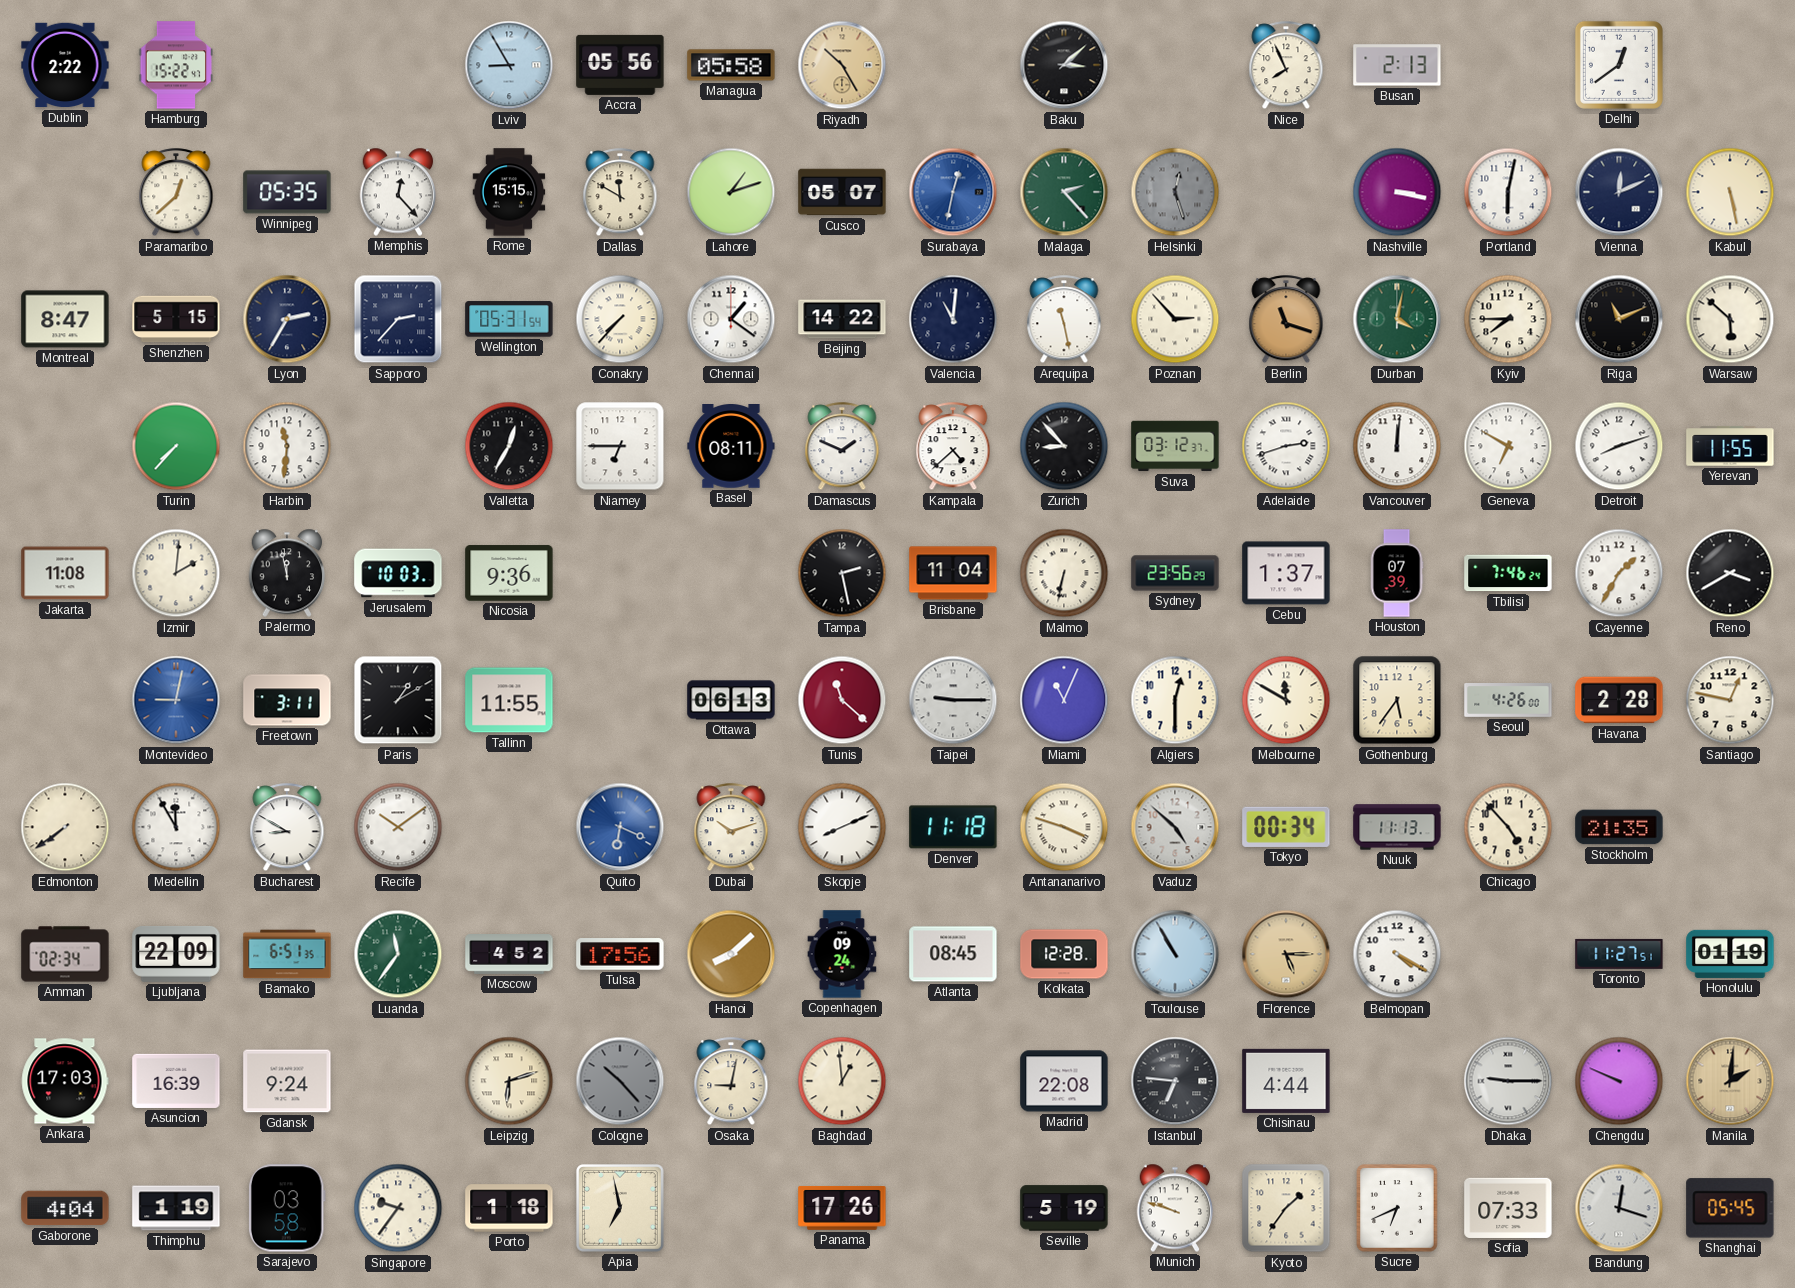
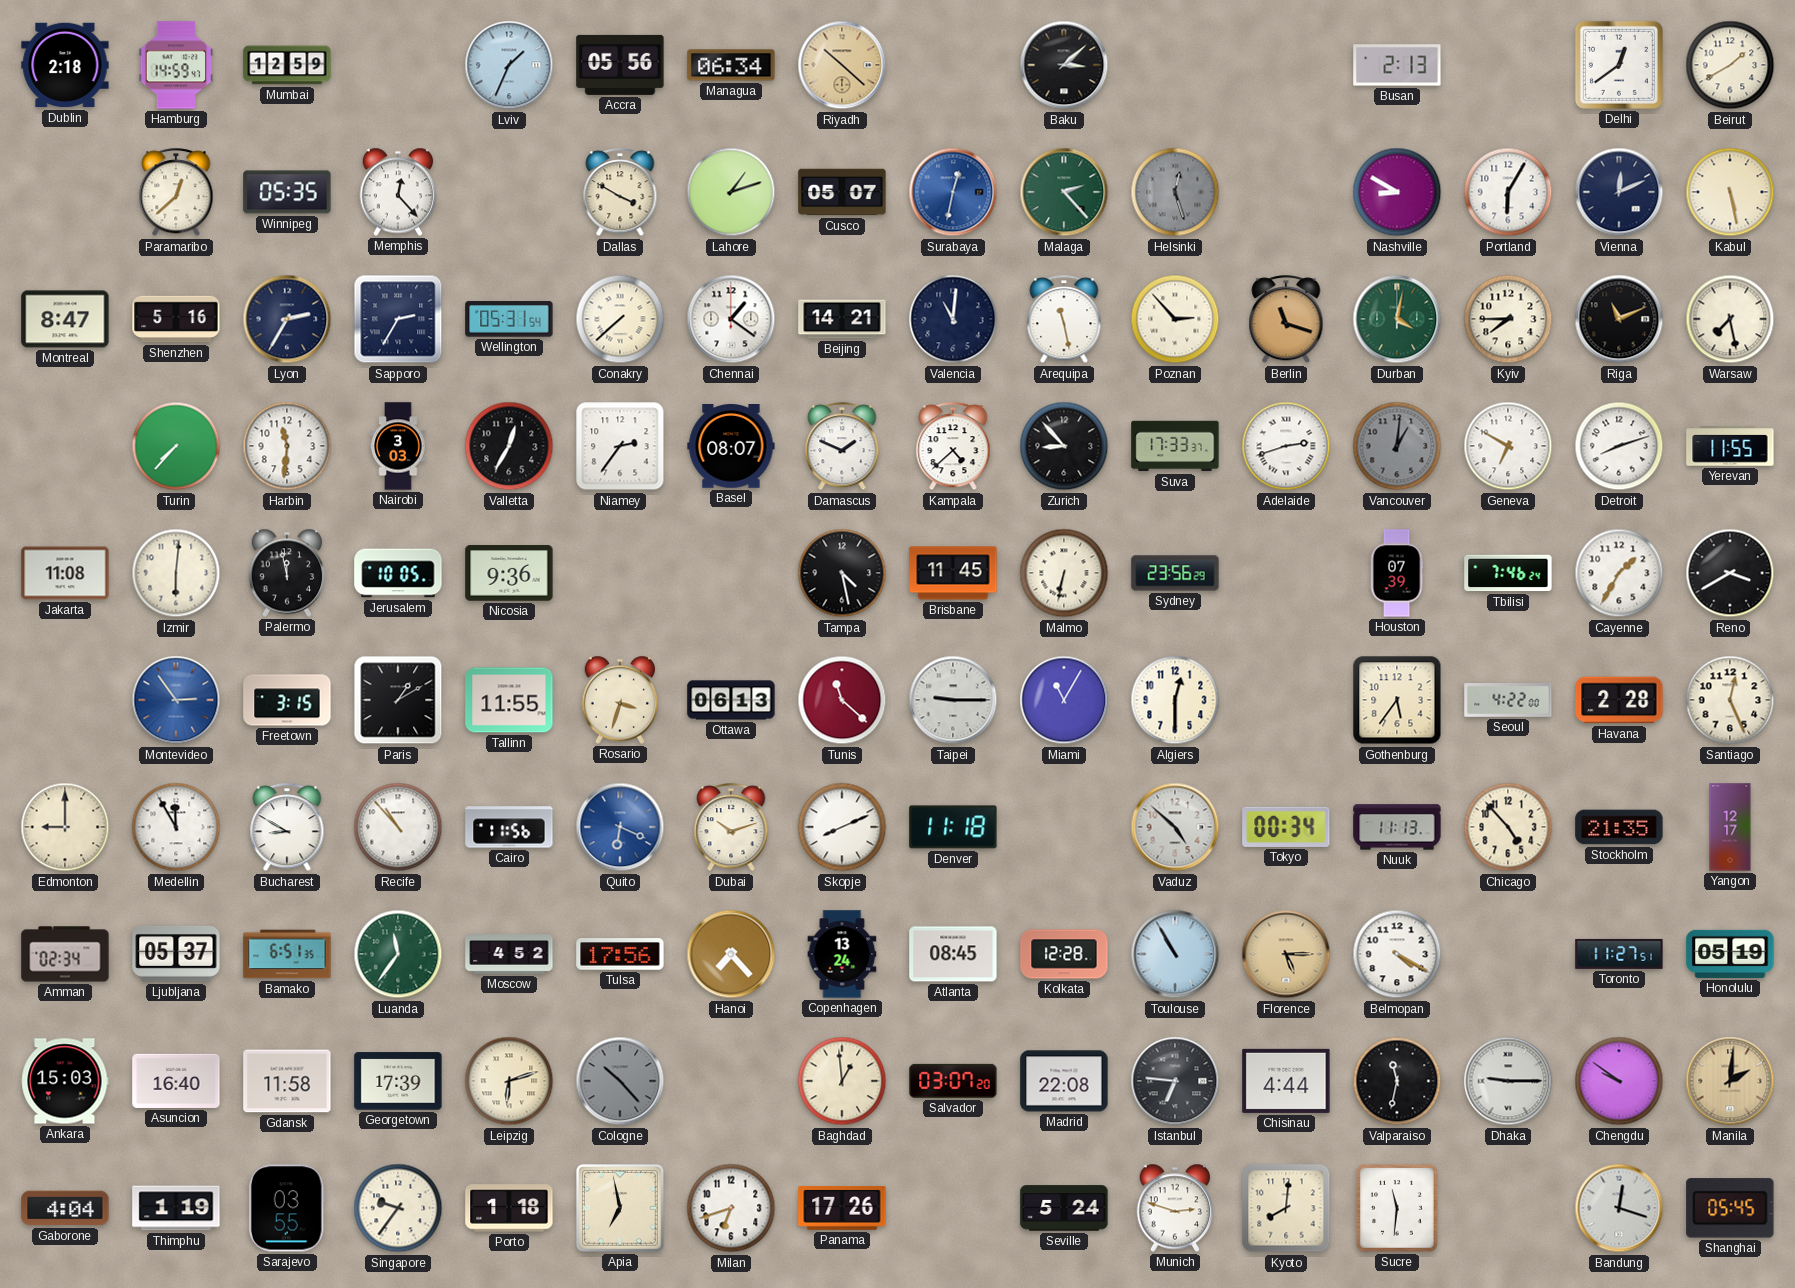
Dublin: 2:22 -> 2:18 (65, 65)
Hamburg: 15:22 -> 14:59 (176, 65)
Mumbai: none -> 12:59 (287, 65)
Lviv: 8:55 -> 1:34 (509, 65)
Managua: 05:58 -> 06:34 (731, 65)
Riyadh: 10:25 -> 10:22 (842, 65)
Nice: 7:56 -> none (1286, 66)
Beirut: none -> 1:40 (1730, 65)
Rome: 15:15 -> none (509, 192)
Dallas: 11:50 -> 3:50 (620, 193)
Nashville: 3:17 -> 8:50 (1397, 192)
Portland: 6:02 -> 6:05 (1508, 192)
Shenzhen: 5:15 -> 5:16 (176, 319)
Sapporo: 2:37 -> 2:35 (398, 319)
Conakry: 7:37 -> 7:38 (620, 319)
Beijing: 14:22 -> 14:21 (842, 319)
Warsaw: 5:52 -> 7:28 (1730, 319)
Nairobi: none -> 3:03 (398, 446)
Niamey: 6:45 -> 2:36 (620, 446)
Basel: 08:11 -> 08:07 (731, 447)
Suva: 03:12 -> 17:33 (1175, 446)
Vancouver: 12:01 -> 1:01 (1397, 446)
Vancouver dial: white -> grey (1397, 446)
Izmir: 2:01 -> 6:01 (176, 573)
Jerusalem: 10:03 -> 10:05 (398, 573)
Tampa: 2:28 -> 4:28 (842, 573)
Brisbane: 11:04 -> 11:45 (953, 573)
Cebu: 1:37 -> none (1286, 573)
Montevideo: 9:02 -> 2:54 (176, 700)
Freetown: 3:11 -> 3:15 (287, 700)
Rosario: none -> 3:33 (620, 700)
Miami: 11:04 -> 11:05 (1064, 700)
Melbourne: 11:50 -> none (1286, 700)
Seoul: 4:26 -> 4:22 (1508, 700)
Santiago: 12:47 -> 12:26 (1730, 700)
Edmonton: 7:39 -> 9:00 (65, 827)
Recife: 10:09 -> 10:53 (398, 827)
Cairo: none -> 11:56 (509, 827)
Antananarivo: 3:48 -> none (1064, 827)
Yangon: none -> 12:17 (1730, 827)
Ljubljana: 22:09 -> 05:37 (176, 954)
Hanoi: 8:08 -> 7:23 (731, 954)
Copenhagen: 09:24 -> 13:24 (842, 954)
Honolulu: 01:19 -> 05:19 (1730, 954)
Ankara: 17:03 -> 15:03 (65, 1081)
Asuncion: 16:39 -> 16:40 (176, 1081)
Gdansk: 9:24 -> 11:58 (287, 1081)
Georgetown: none -> 17:39 (398, 1081)
Osaka: 9:02 -> none (731, 1082)
Salvador: none -> 03:07 (953, 1081)
Valparaiso: none -> 11:32 (1397, 1081)
Chengdu: 9:49 -> 9:51 (1619, 1081)
Sarajevo: 03:58 -> 03:55 (287, 1208)
Milan: none -> 6:42 (731, 1208)
Seville: 5:19 -> 5:24 (1064, 1208)
Munich: 9:48 -> 2:48 (1175, 1208)
Kyoto: 1:36 -> 8:01 (1286, 1208)
Sucre: 6:41 -> 11:31 (1397, 1208)
Sofia: 07:33 -> none (1508, 1208)
